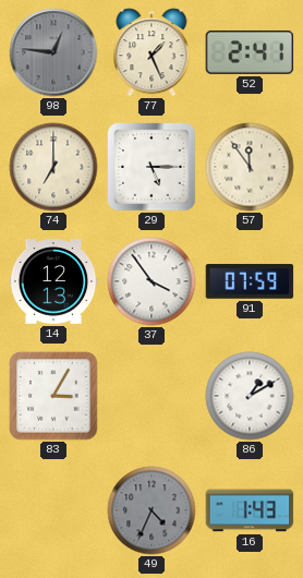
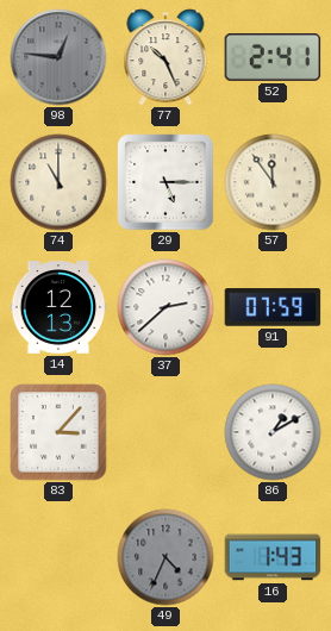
77: 1:26 -> 10:26 (165, 57)
74: 7:00 -> 11:00 (58, 182)
37: 3:54 -> 2:38 (165, 307)
83: 3:05 -> 3:07 (58, 432)
